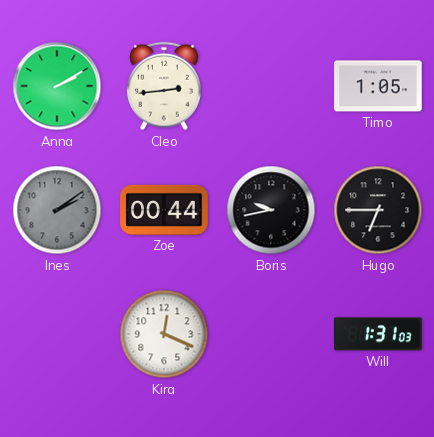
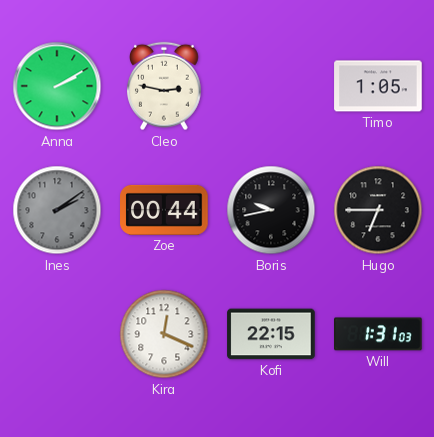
Cleo: 2:44 -> 2:47 (165, 86)
Kofi: none -> 22:15 (271, 334)
